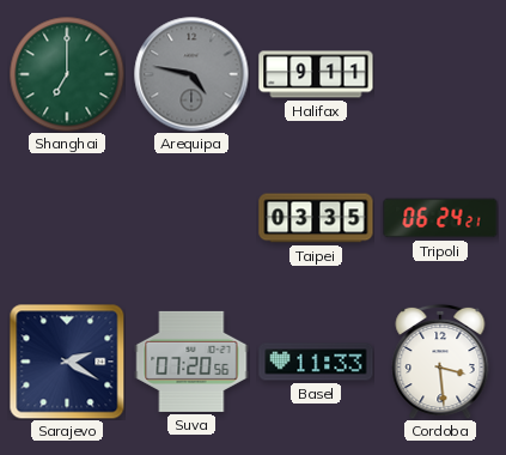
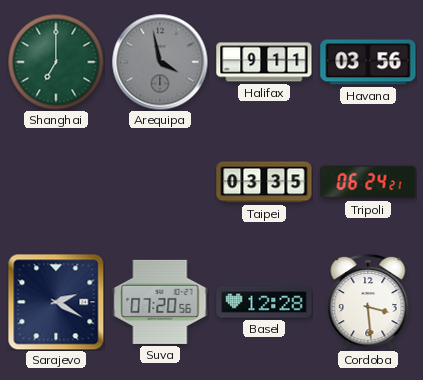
Arequipa: 4:47 -> 3:58 (160, 62)
Havana: none -> 03:56 (368, 62)
Basel: 11:33 -> 12:28 (264, 302)
